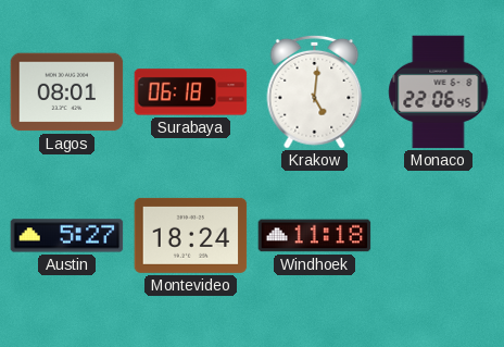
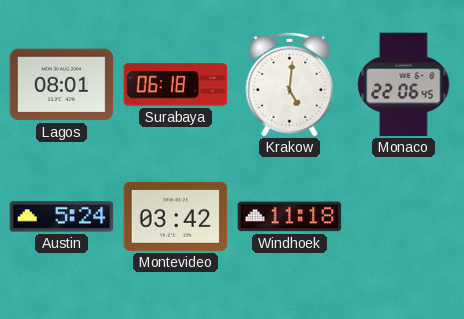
Austin: 5:27 -> 5:24 (62, 217)
Montevideo: 18:24 -> 03:42 (176, 216)
